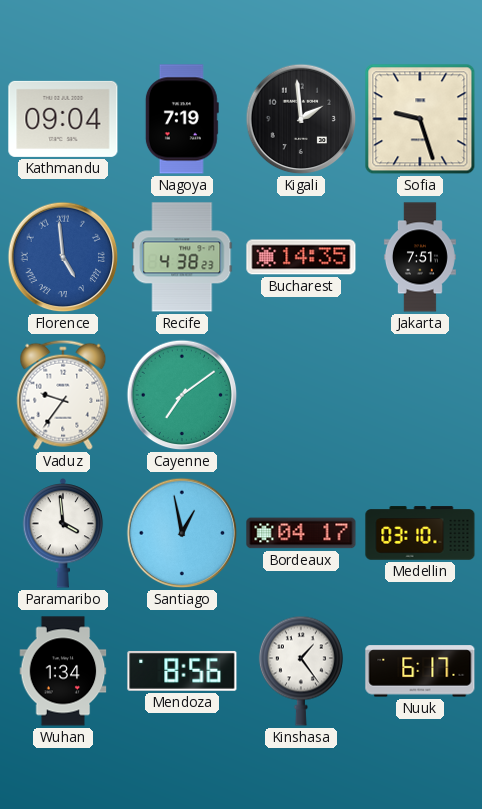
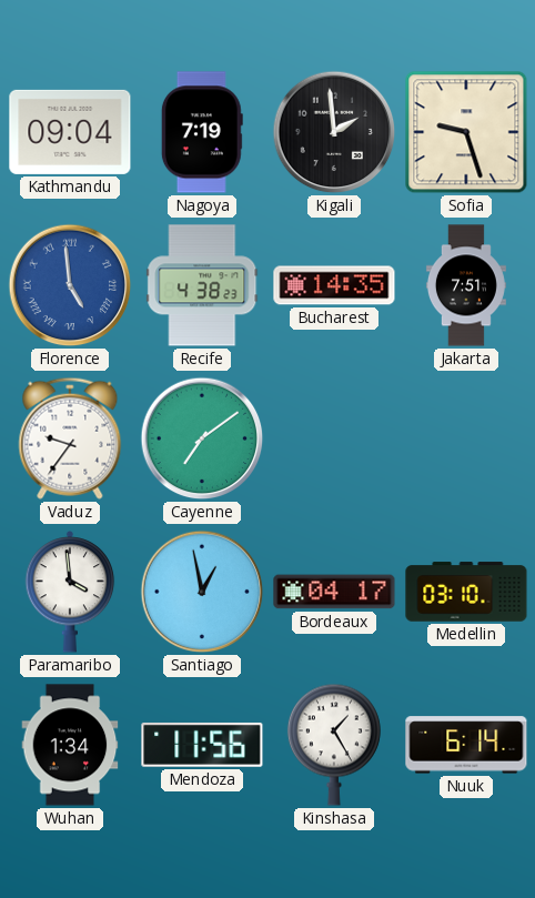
Mendoza: 8:56 -> 11:56 (202, 745)
Kinshasa: 1:24 -> 1:25 (334, 745)
Nuuk: 6:17 -> 6:14 (466, 745)
